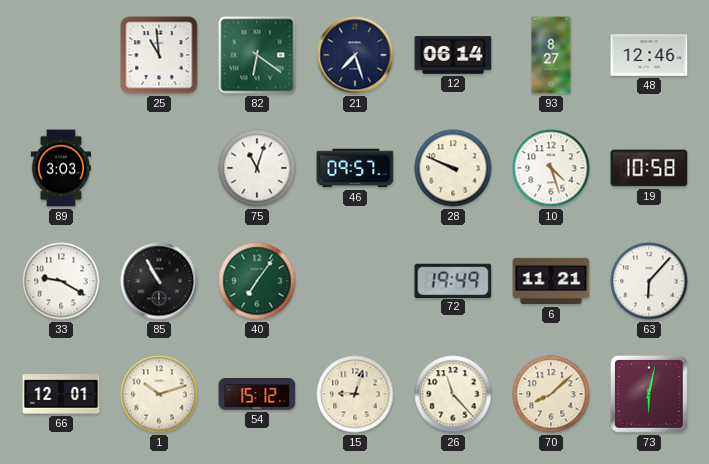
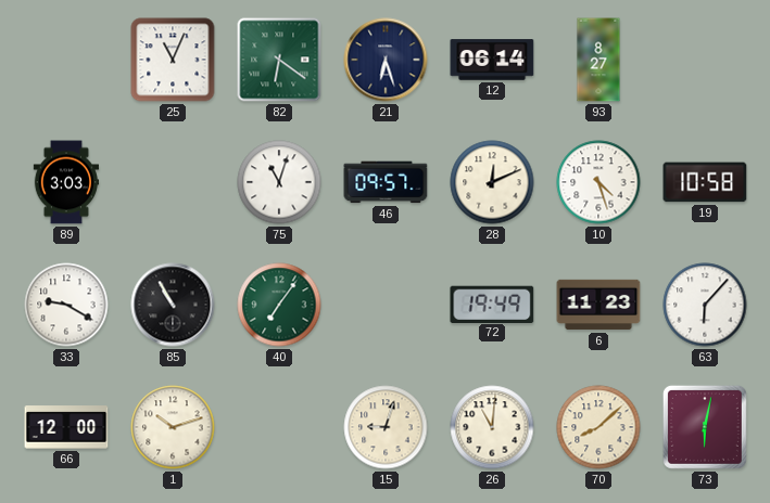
25: 10:59 -> 11:04 (173, 60)
21: 7:27 -> 6:27 (386, 60)
48: 12:46 -> none (649, 55)
28: 9:49 -> 12:11 (492, 182)
6: 11:21 -> 11:23 (598, 305)
66: 12:01 -> 12:00 (66, 427)
54: 15:12 -> none (257, 395)
26: 11:23 -> 11:01 (492, 427)
